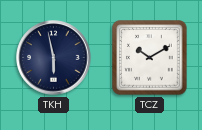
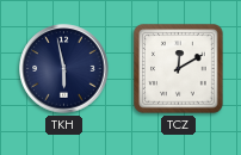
TCZ: 10:10 -> 12:10 (179, 69)
